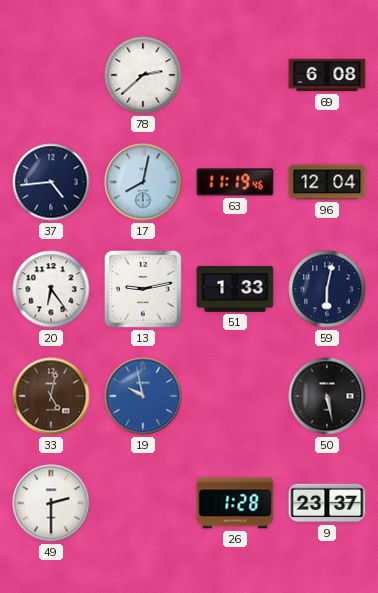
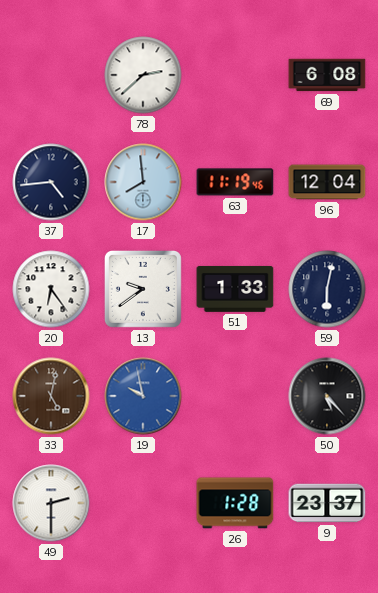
17: 8:02 -> 7:59 (143, 182)
13: 9:13 -> 9:39 (143, 289)
50: 5:28 -> 5:23 (327, 396)
